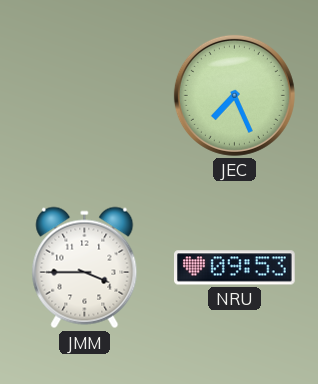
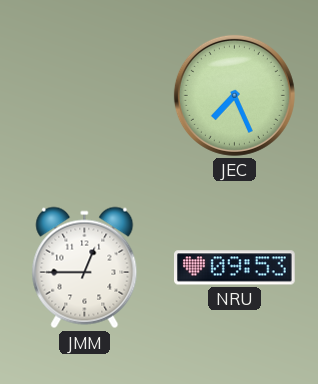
JMM: 3:45 -> 12:45 (85, 268)
